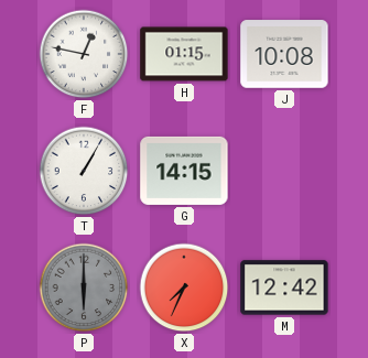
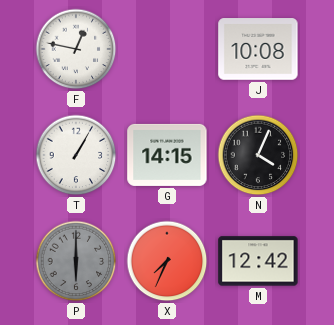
H: 01:15 -> none (184, 54)
N: none -> 4:04 (258, 155)
